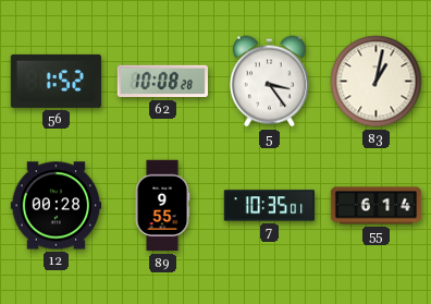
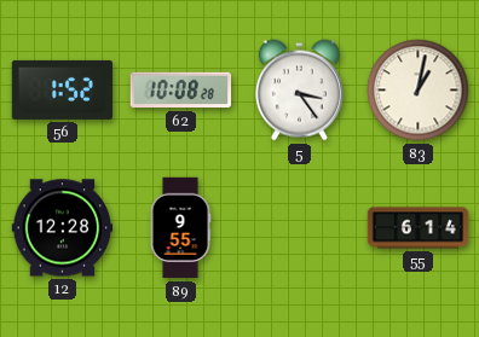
12: 00:28 -> 12:28 (63, 228)
7: 10:35 -> none (270, 206)
